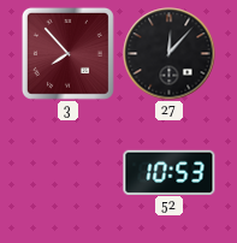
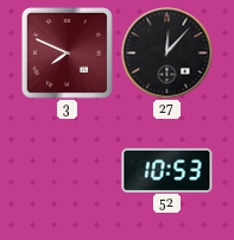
3: 7:53 -> 7:49 (67, 52)
